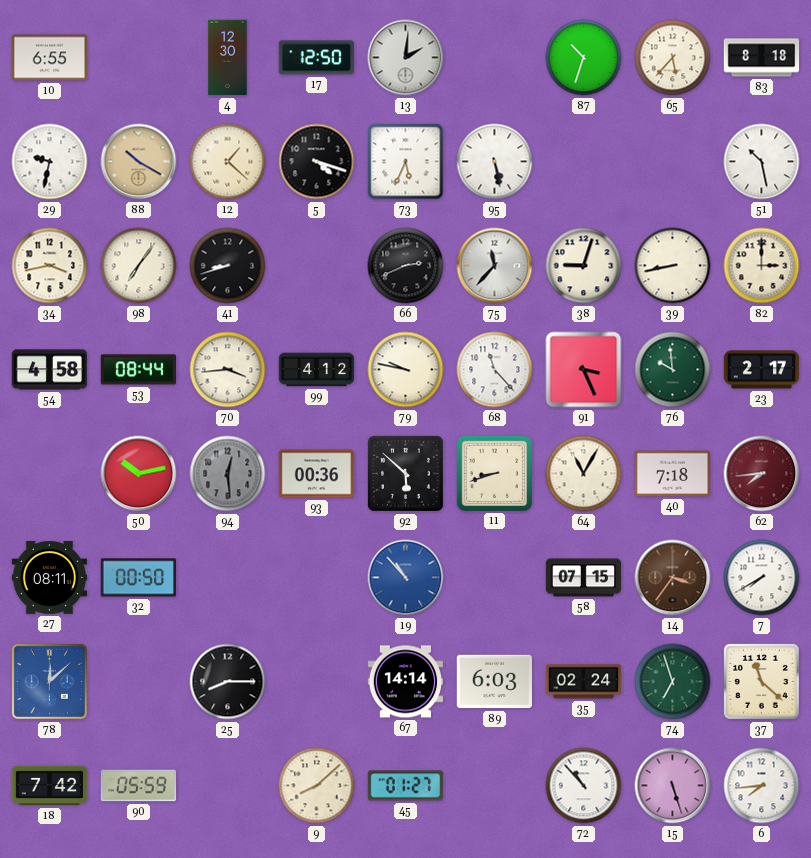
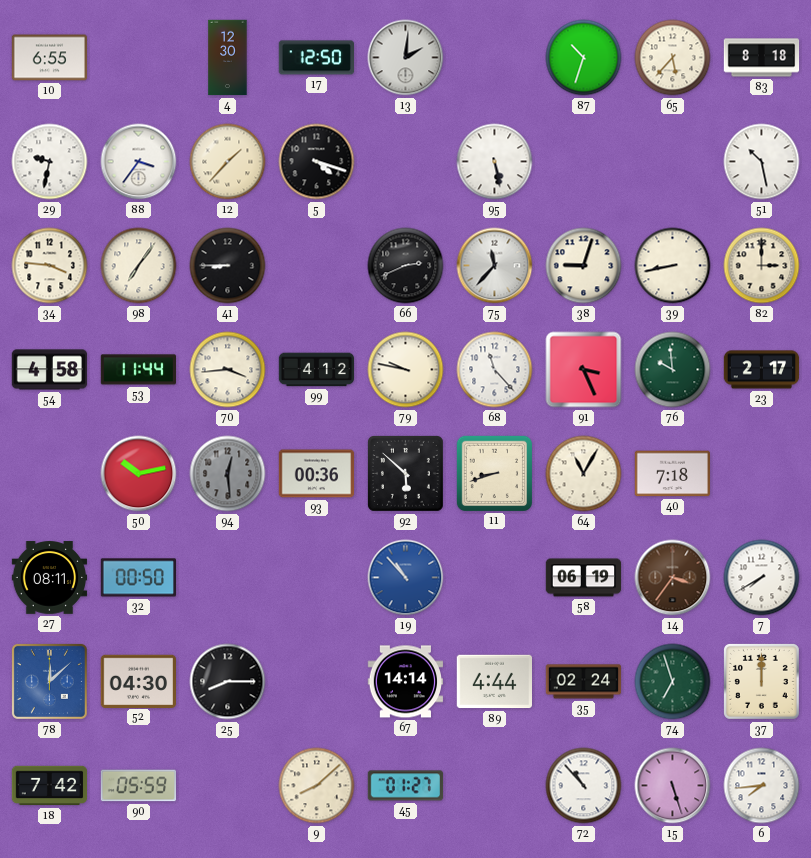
88: 10:20 -> 3:36 (139, 162)
88 dial: champagne -> white (139, 162)
12: 1:22 -> 1:37 (228, 162)
73: 5:34 -> none (406, 162)
34: 3:43 -> 3:46 (50, 266)
41: 8:42 -> 8:45 (228, 266)
53: 08:44 -> 11:44 (138, 370)
62: 7:44 -> none (762, 474)
58: 07:15 -> 06:19 (584, 578)
52: none -> 04:30 (139, 681)
89: 6:03 -> 4:44 (494, 682)
37: 11:22 -> 12:00 (761, 681)
